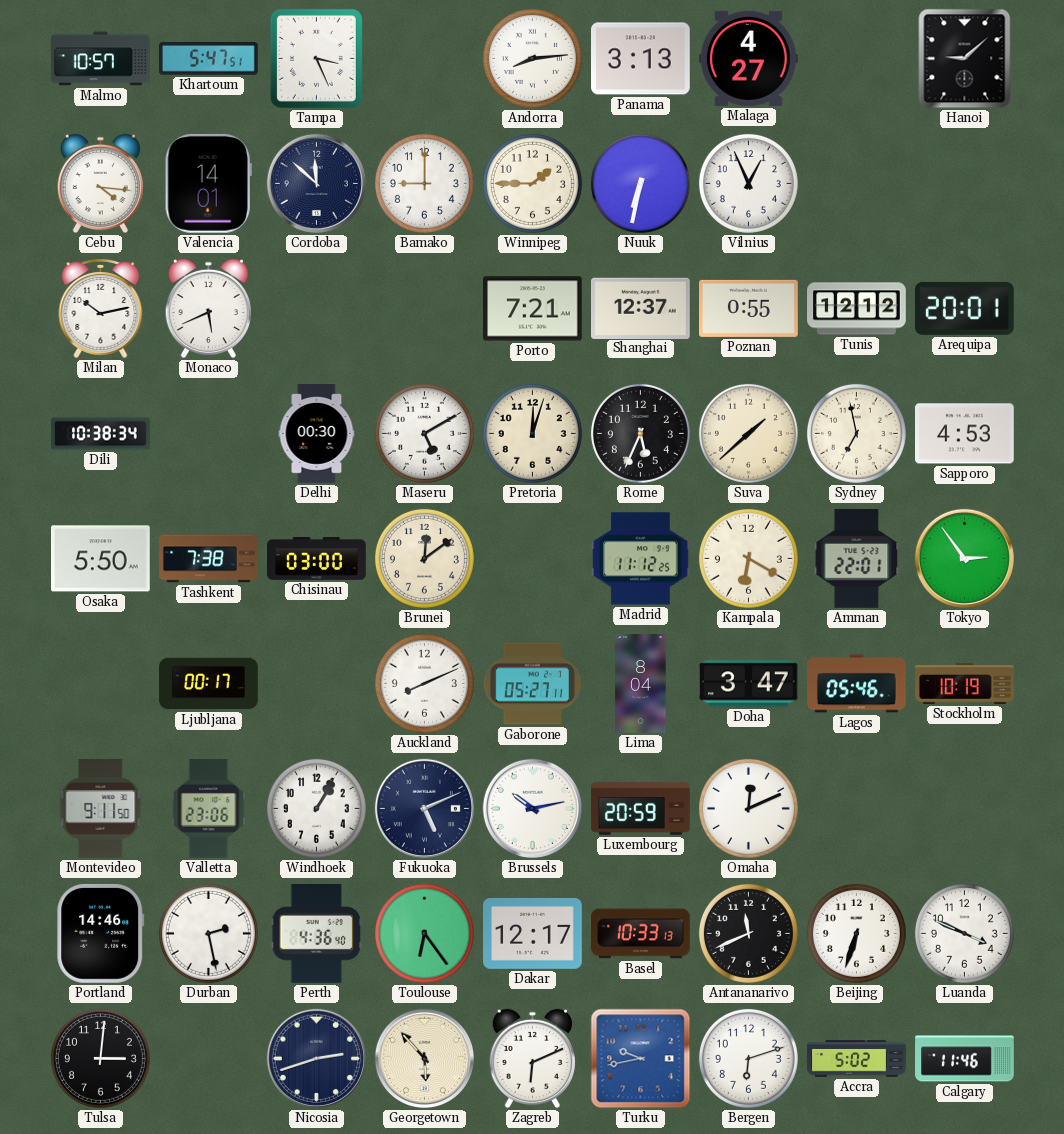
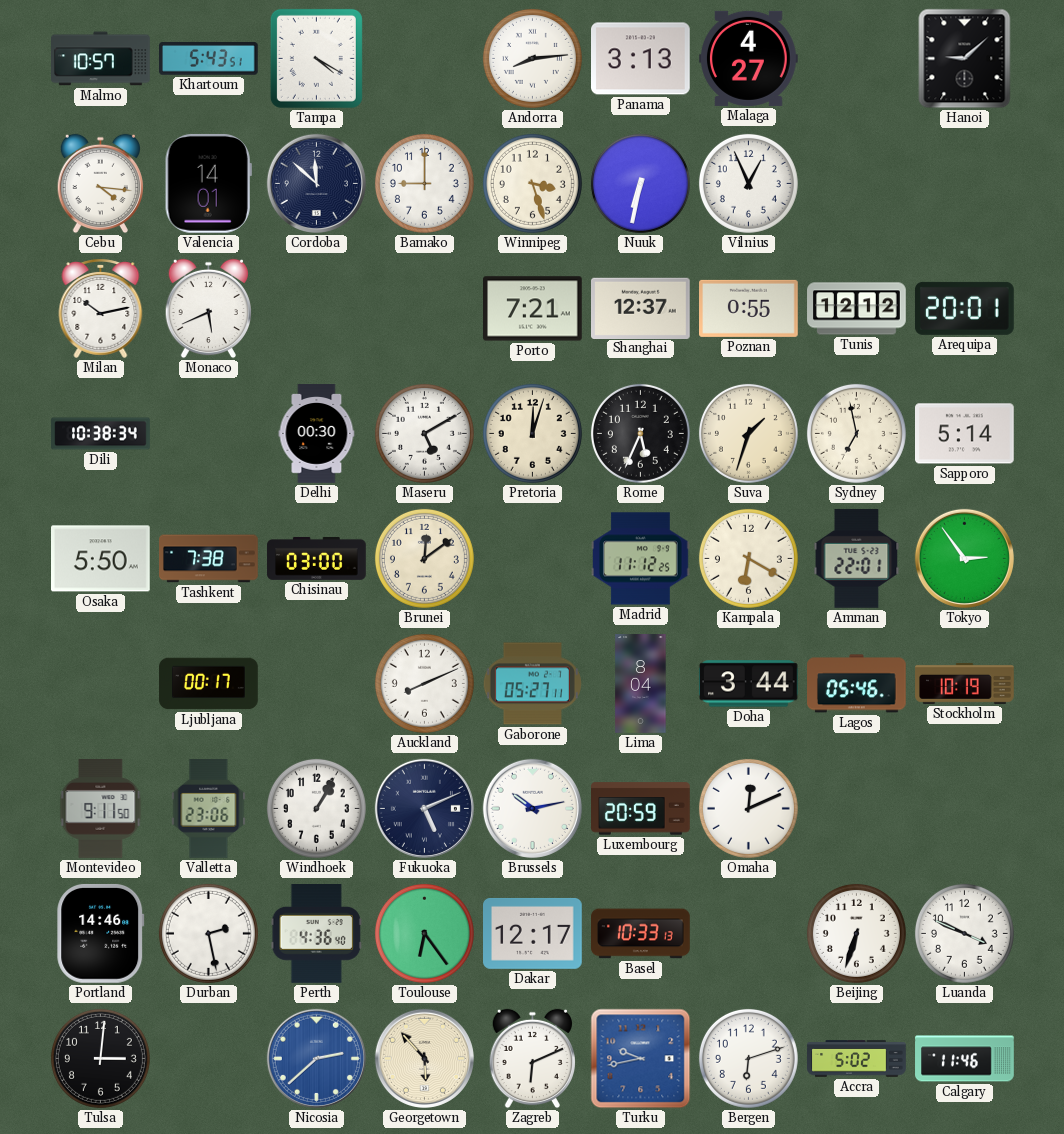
Khartoum: 5:47 -> 5:43 (209, 59)
Tampa: 3:26 -> 4:20 (316, 58)
Winnipeg: 1:45 -> 3:27 (532, 183)
Suva: 1:38 -> 1:33 (748, 433)
Sapporo: 4:53 -> 5:14 (965, 434)
Doha: 3:47 -> 3:44 (749, 684)
Antananarivo: 11:41 -> none (748, 933)
Nicosia: 2:42 -> 2:38 (316, 1058)
Nicosia dial: navy -> blue (316, 1058)
